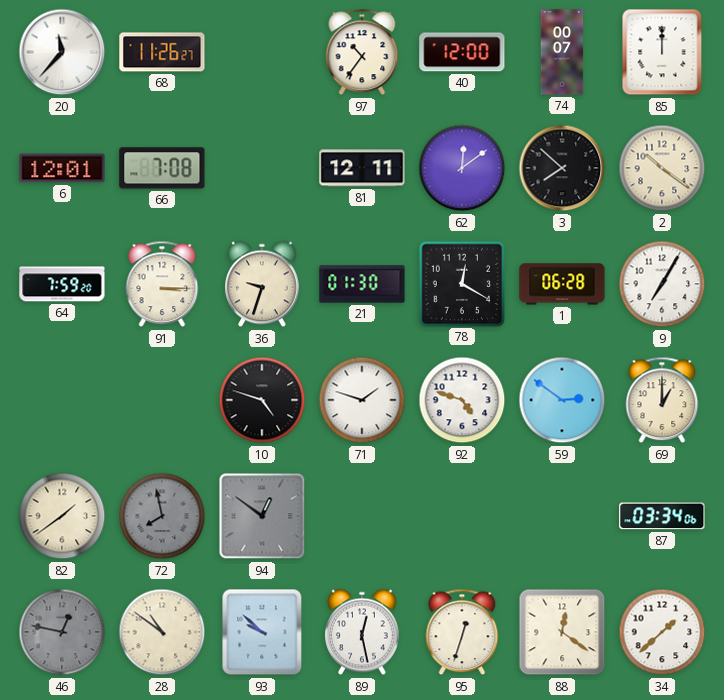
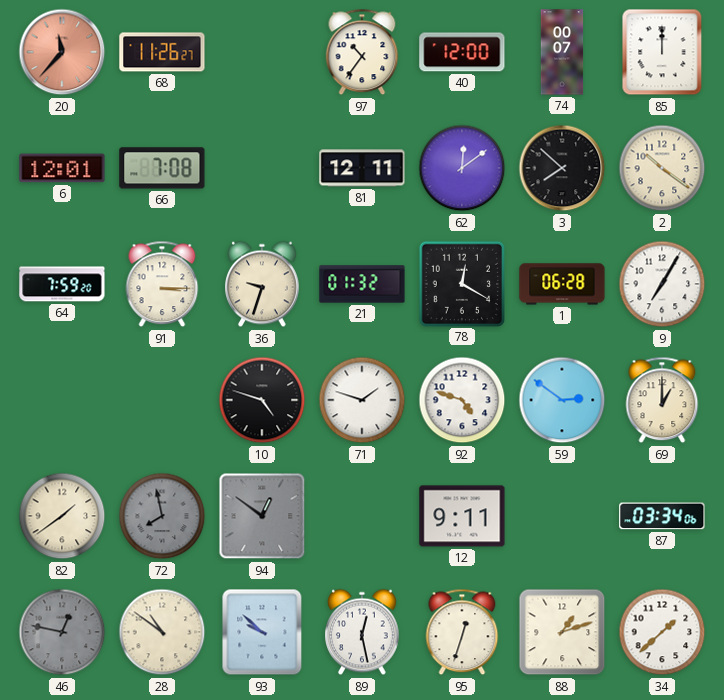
20 dial: white -> salmon (62, 52)
21: 01:30 -> 01:32 (362, 284)
12: none -> 9:11 (462, 516)
88: 12:21 -> 1:12 (562, 632)
